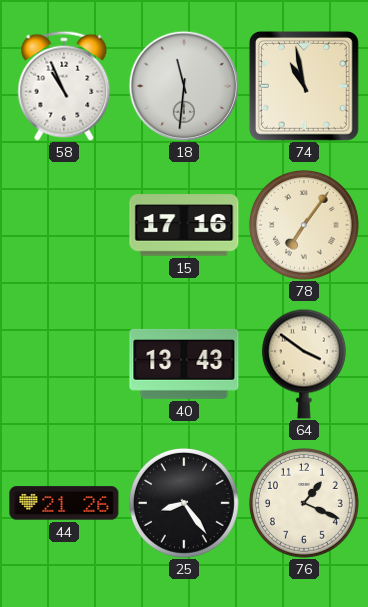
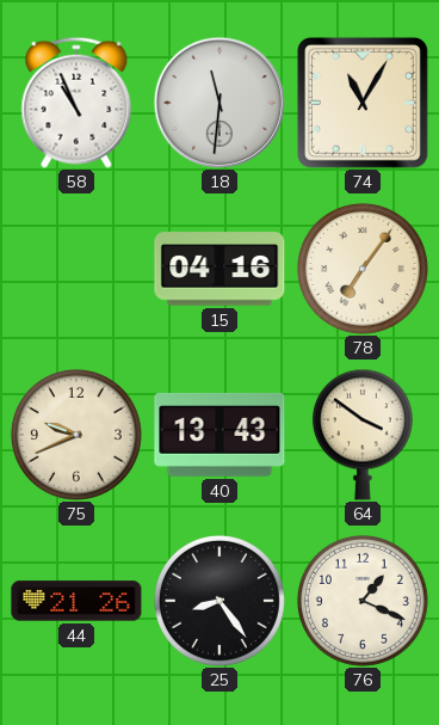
74: 10:58 -> 11:05 (363, 103)
15: 17:16 -> 04:16 (219, 269)
75: none -> 9:41 (76, 435)
